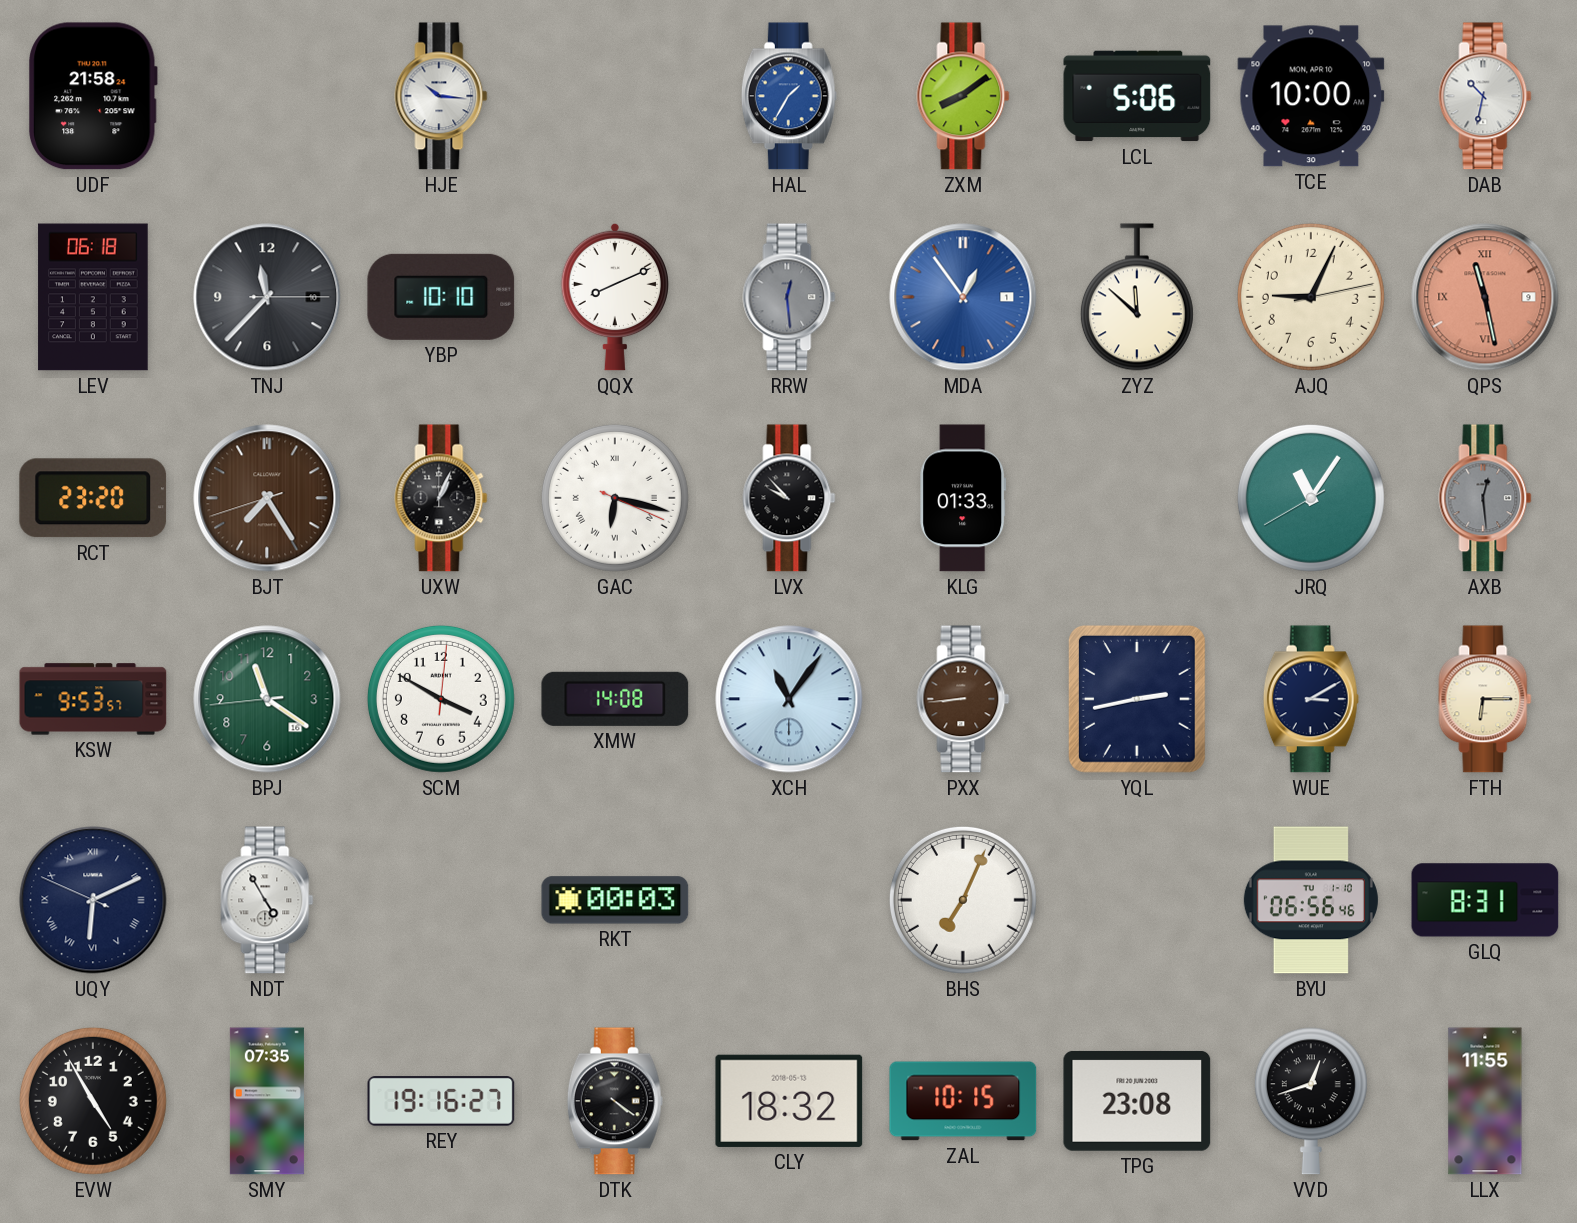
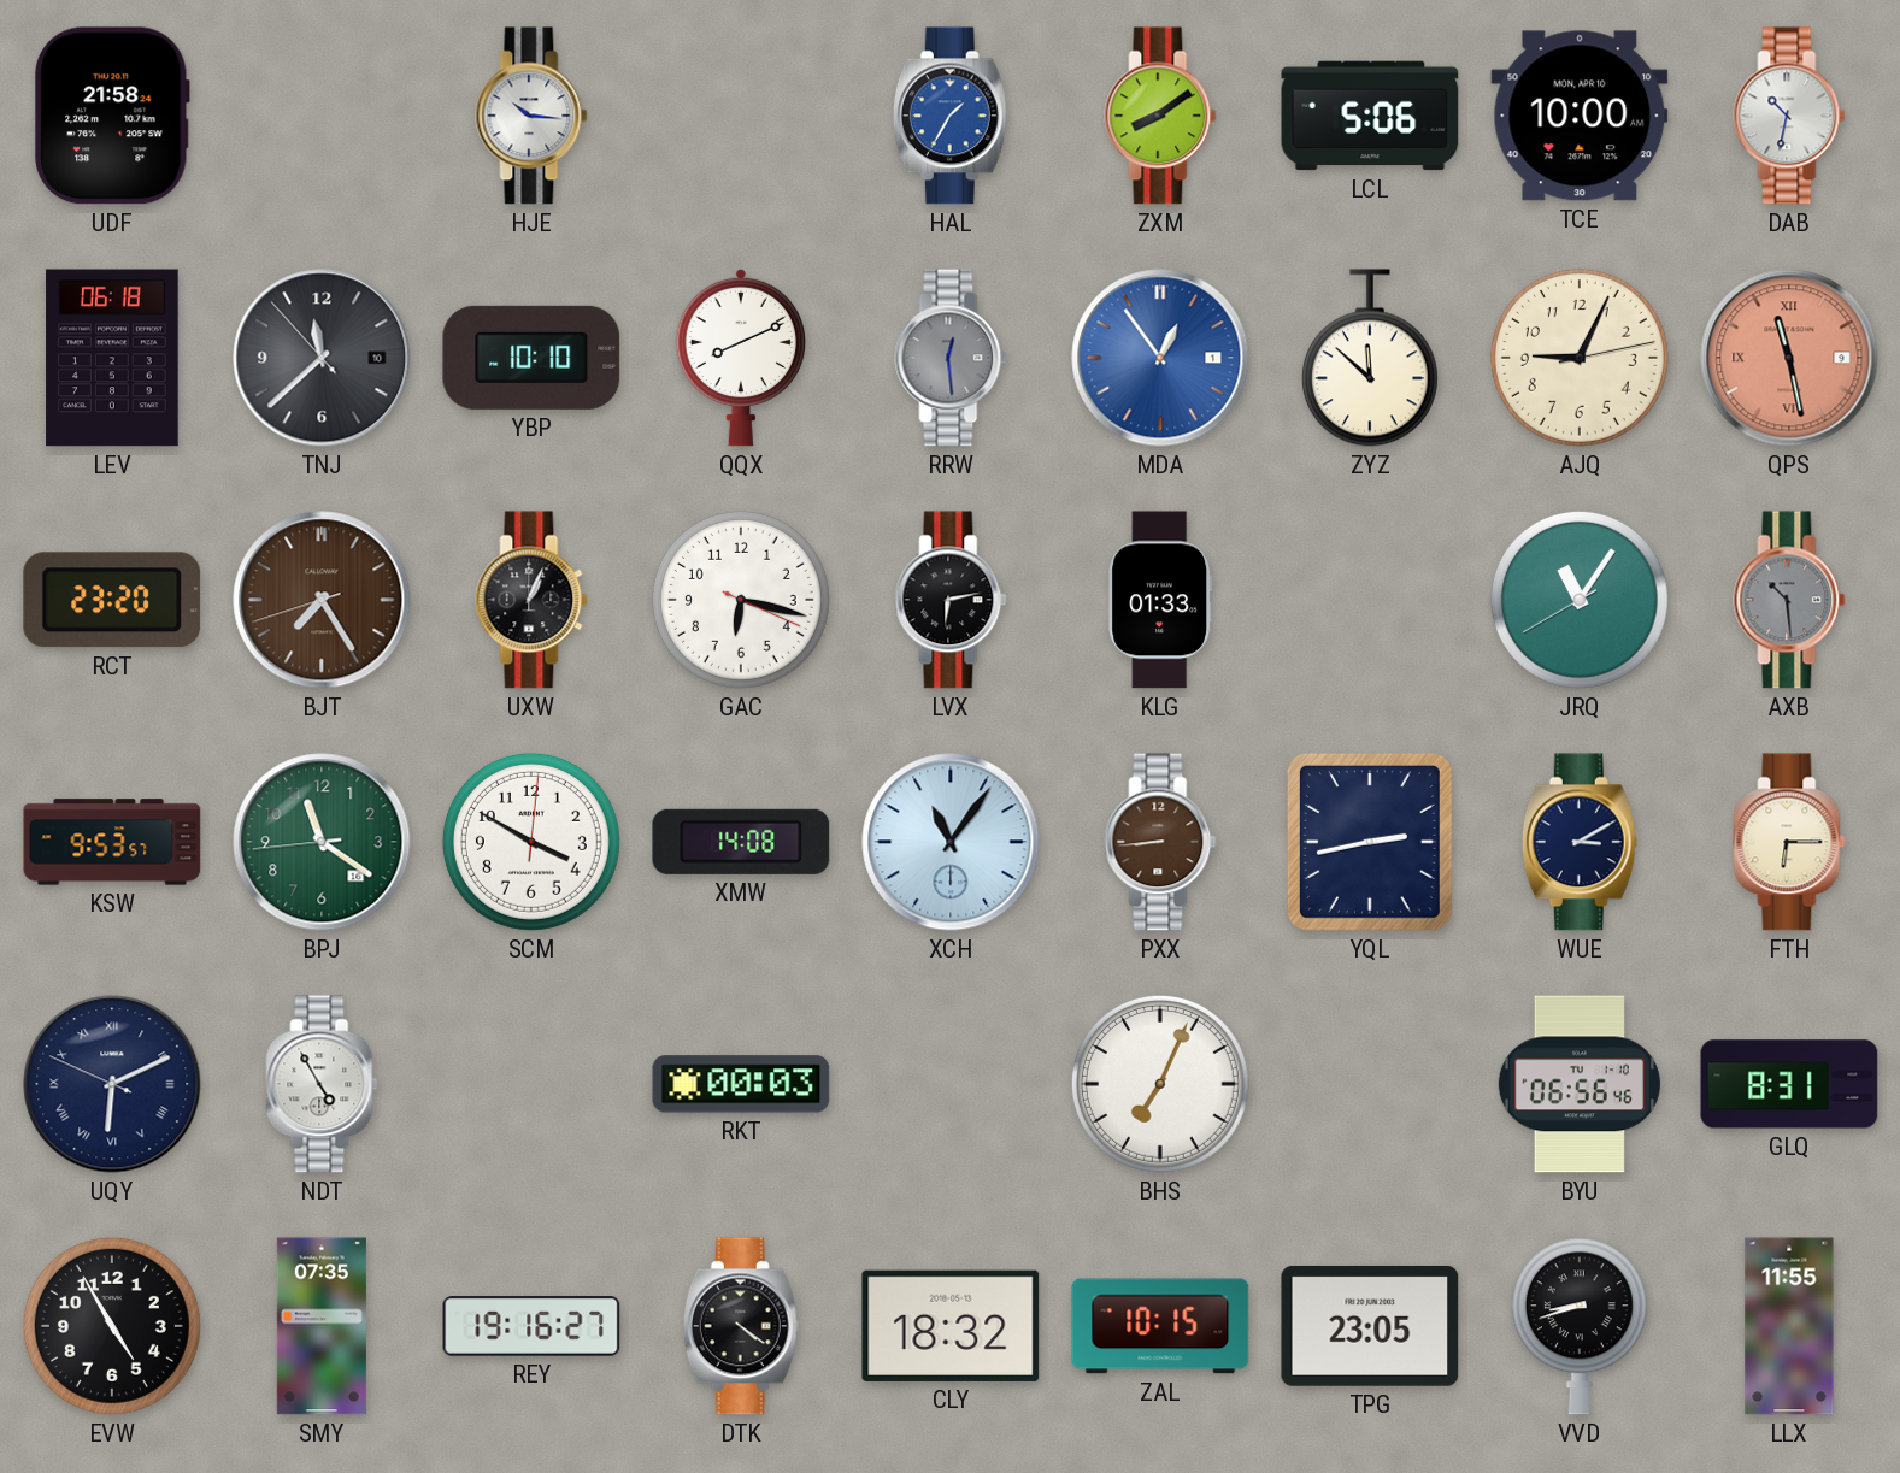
TNJ: 11:37:15 -> 11:37:53 (322, 358)
GAC numerals: Roman -> Arabic (741, 600)
LVX: 9:53 -> 6:13 (951, 600)
AXB: 12:29 -> 10:29 (1789, 600)
TPG: 23:08 -> 23:05 (1370, 1326)
VVD: 12:42 -> 8:42 (1580, 1326)
